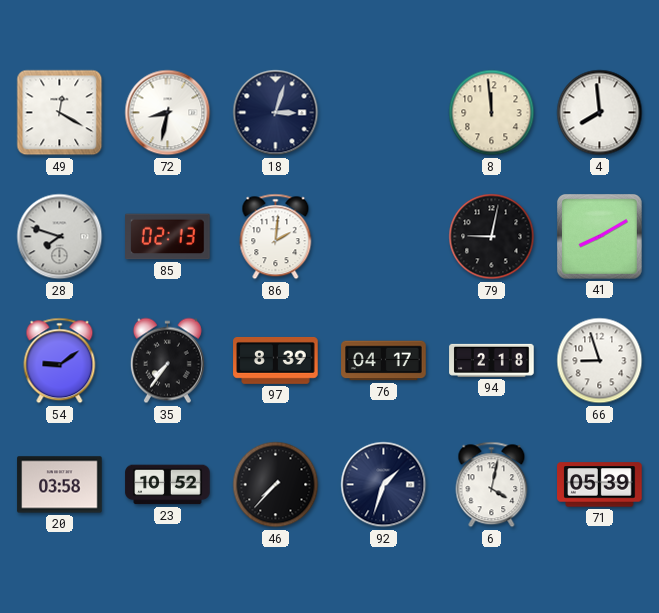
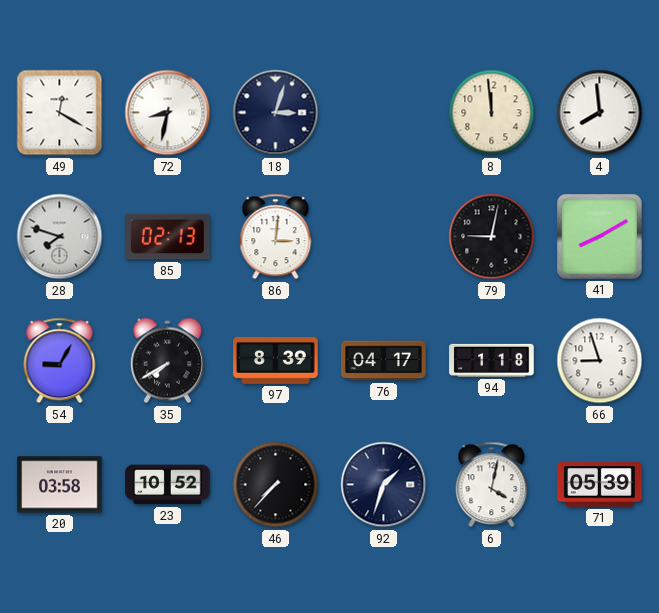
86: 2:01 -> 3:01 (276, 237)
54: 9:09 -> 9:05 (60, 361)
35: 7:36 -> 7:40 (167, 361)
94: 2:18 -> 1:18 (492, 360)
